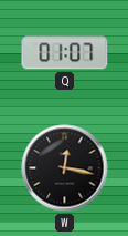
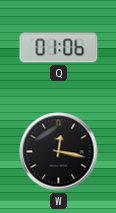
Q: 01:07 -> 01:06 (59, 48)
